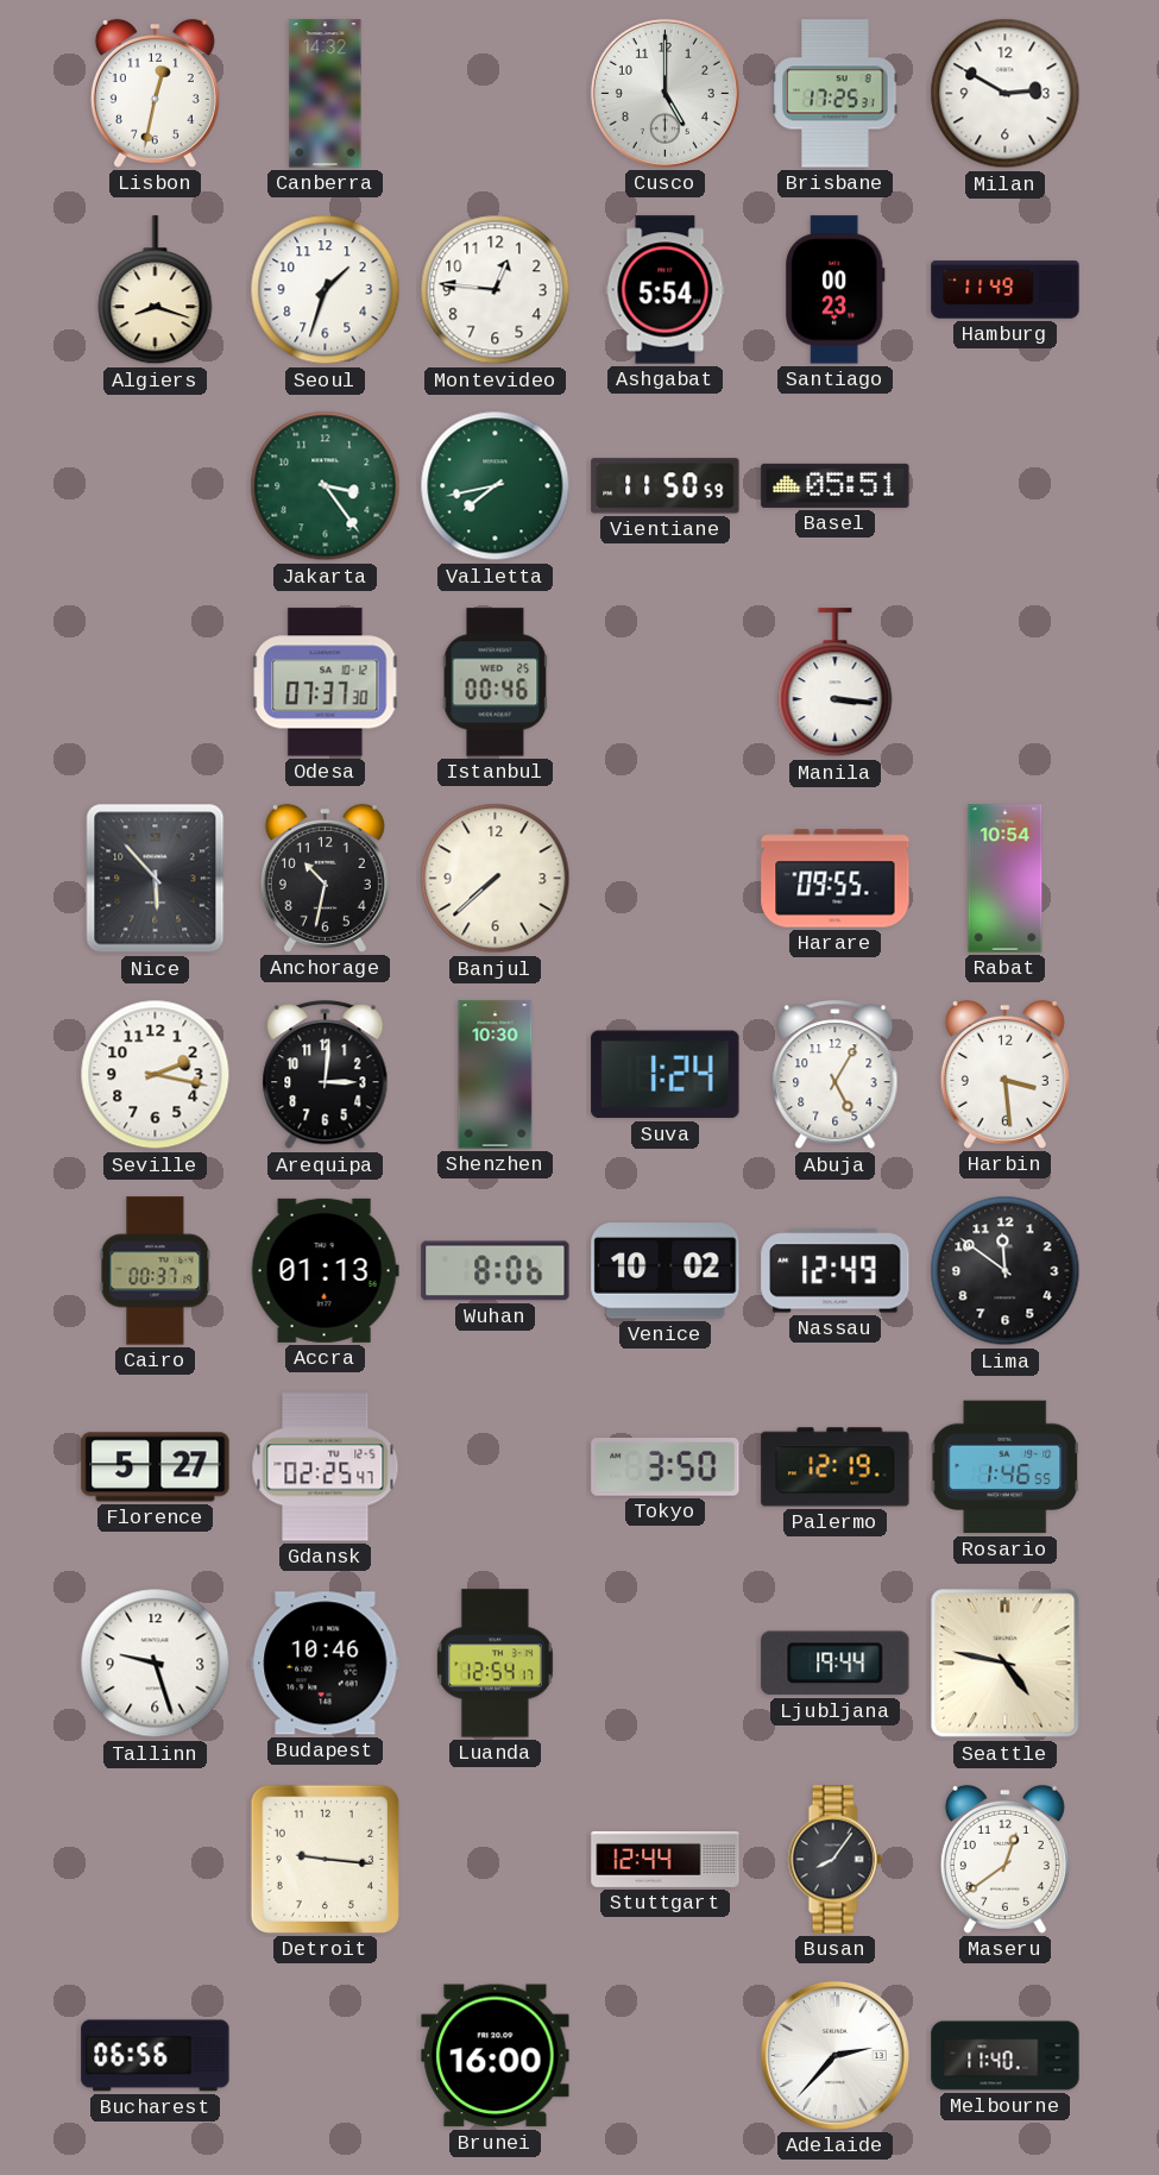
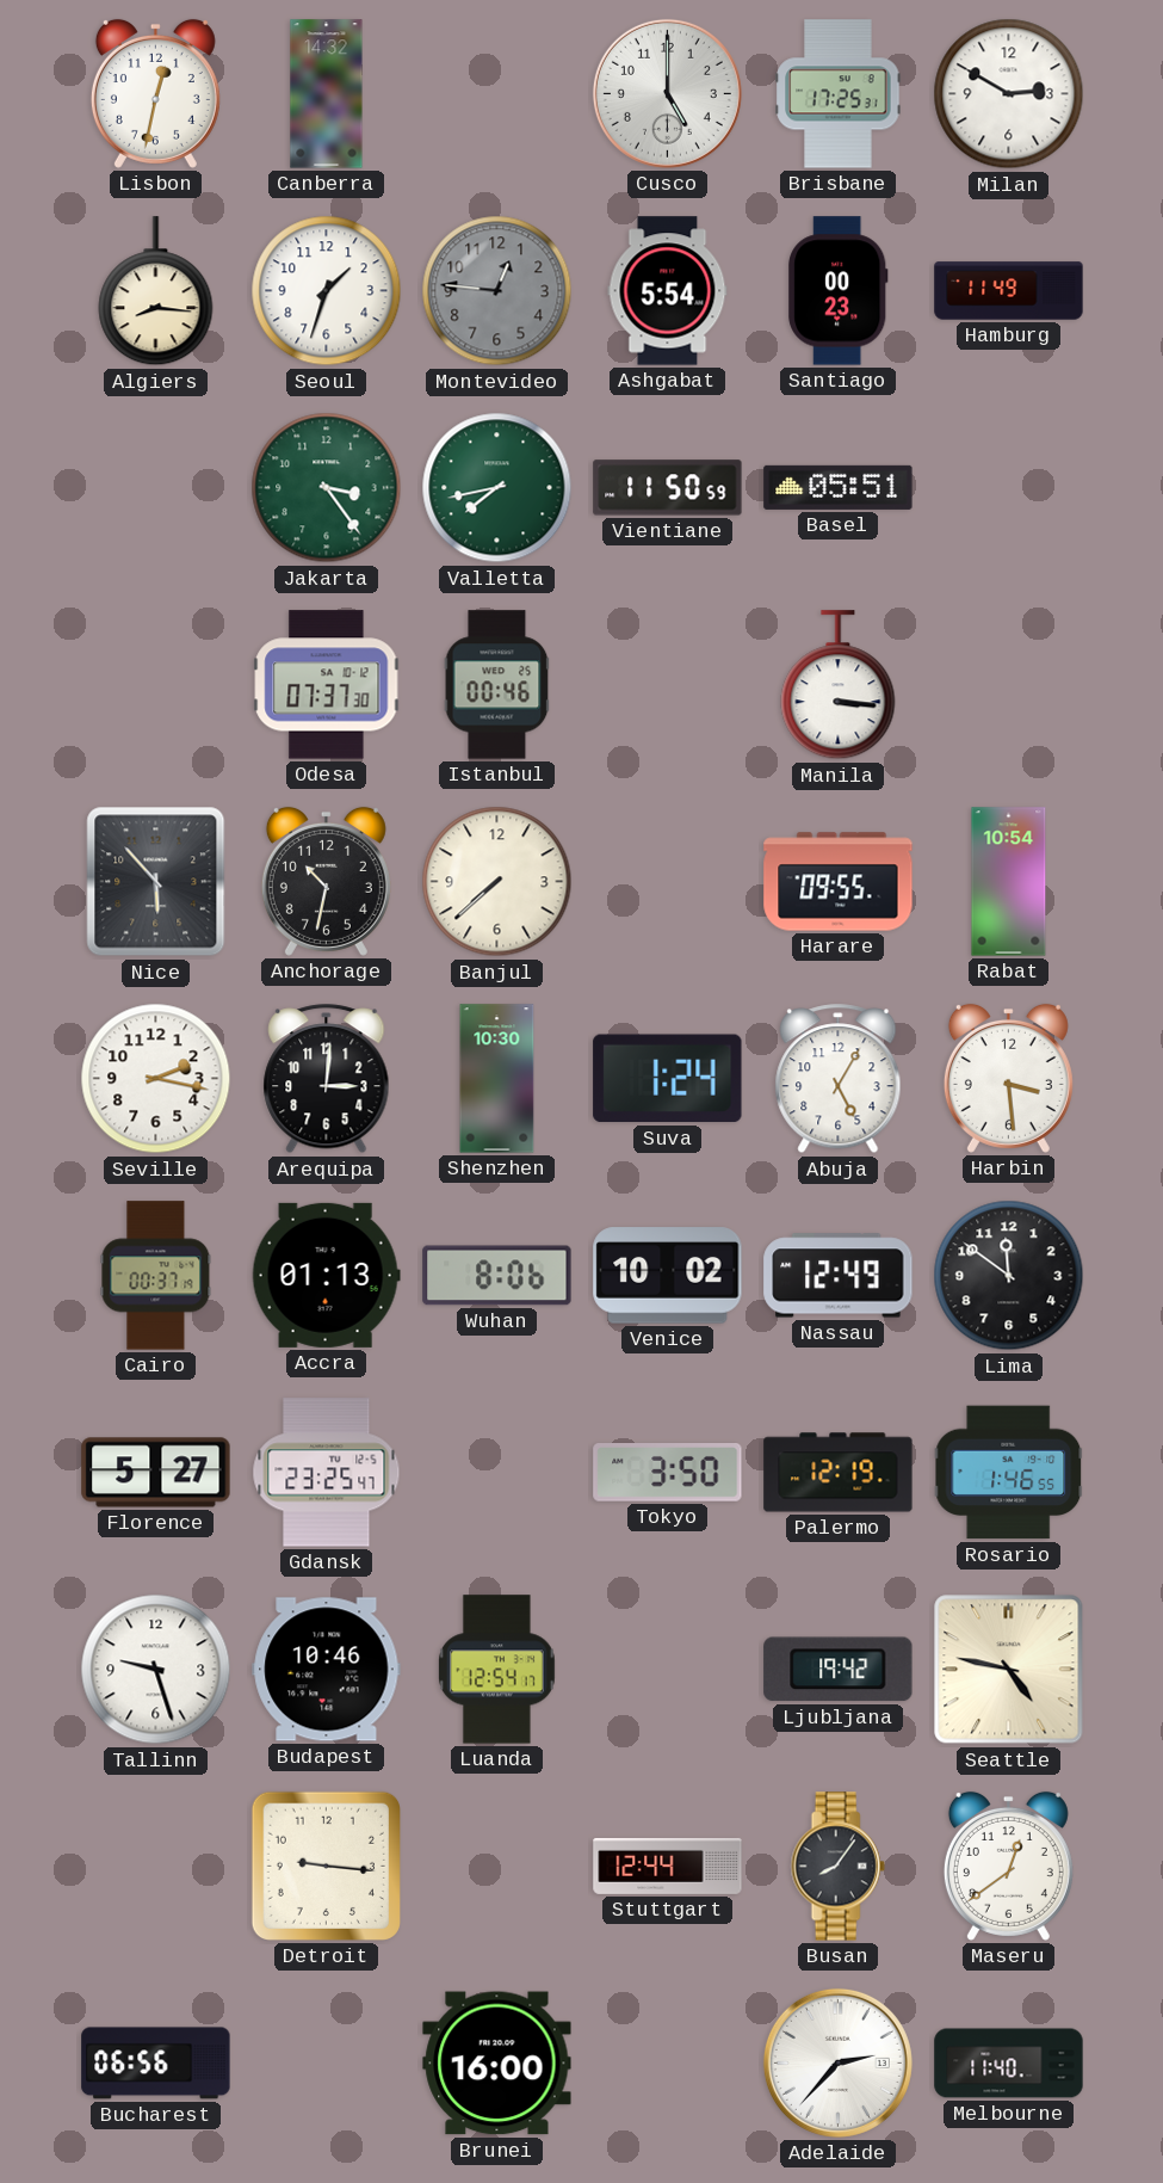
Algiers: 8:18 -> 8:16 (156, 291)
Montevideo dial: white -> grey (497, 291)
Gdansk: 02:25 -> 23:25 (327, 1473)
Ljubljana: 19:44 -> 19:42 (839, 1670)
